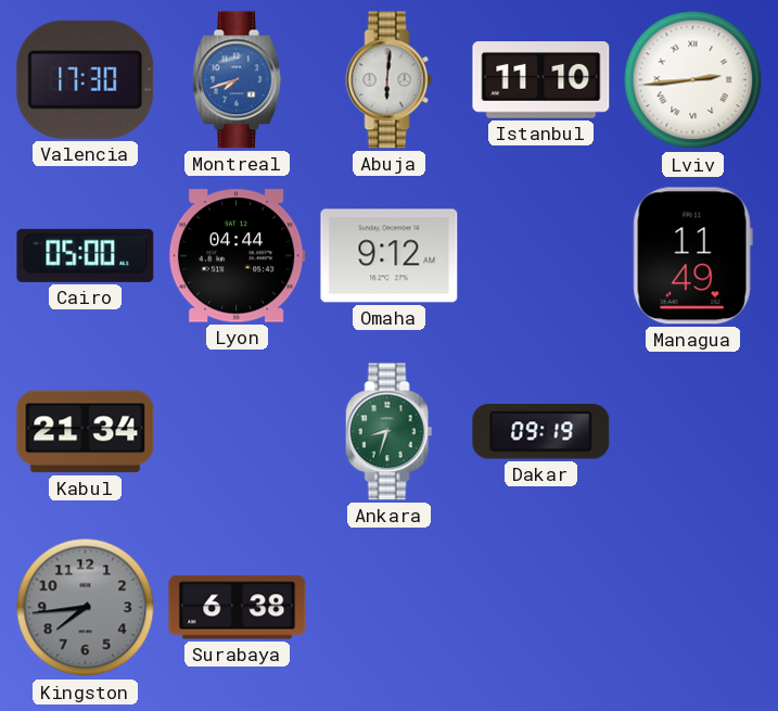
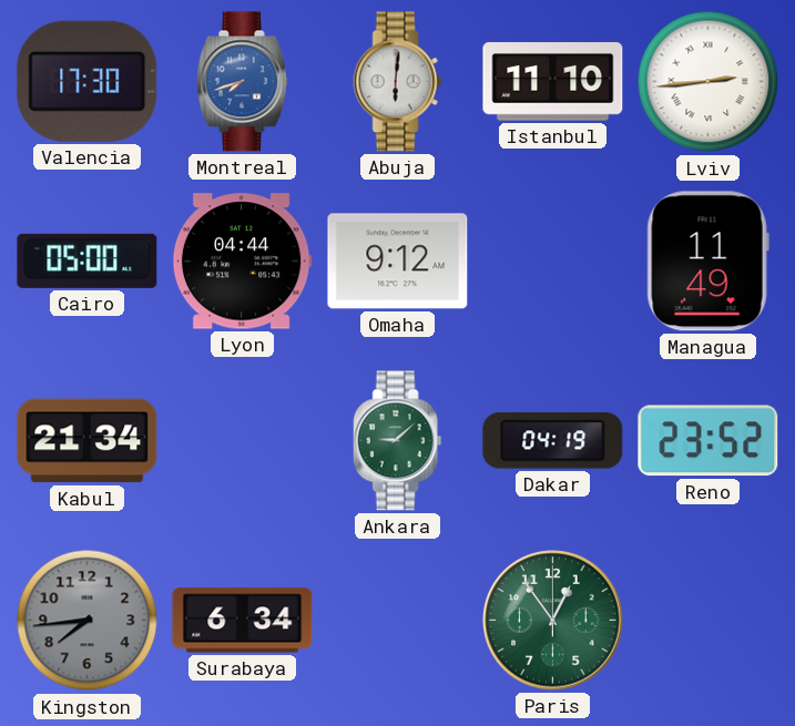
Ankara: 8:33 -> 9:08 (398, 441)
Dakar: 09:19 -> 04:19 (553, 441)
Reno: none -> 23:52 (709, 441)
Surabaya: 6:38 -> 6:34 (243, 621)
Paris: none -> 12:54 (553, 621)
